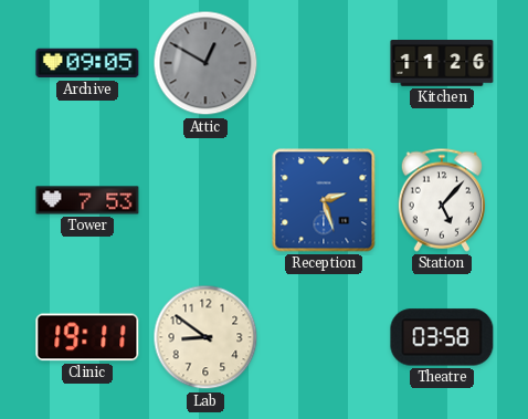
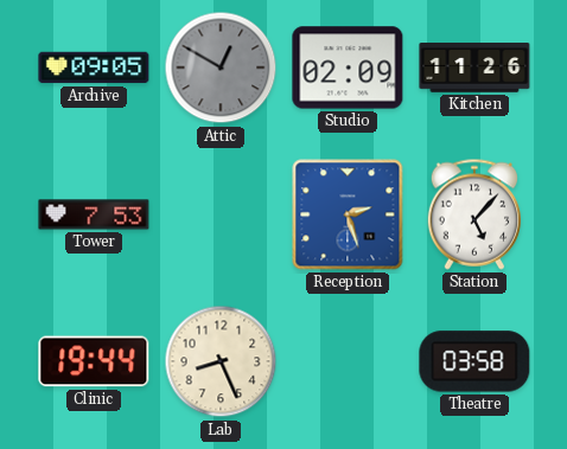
Studio: none -> 02:09 (348, 68)
Clinic: 19:11 -> 19:44 (94, 361)
Lab: 8:51 -> 8:26 (221, 361)
